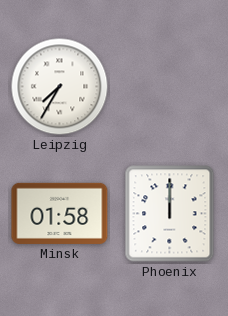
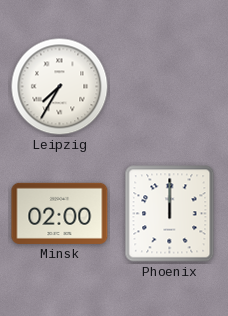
Minsk: 01:58 -> 02:00 (60, 213)
